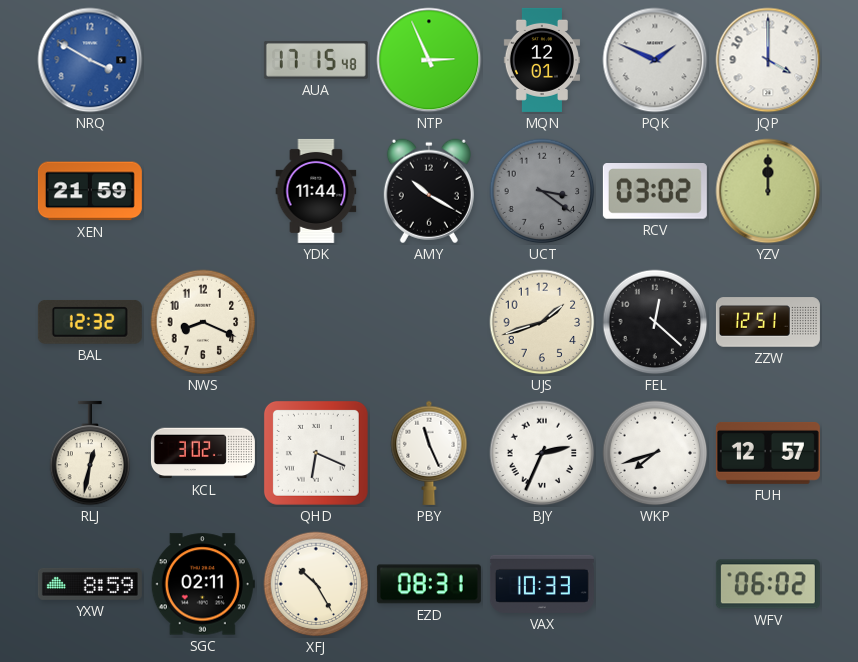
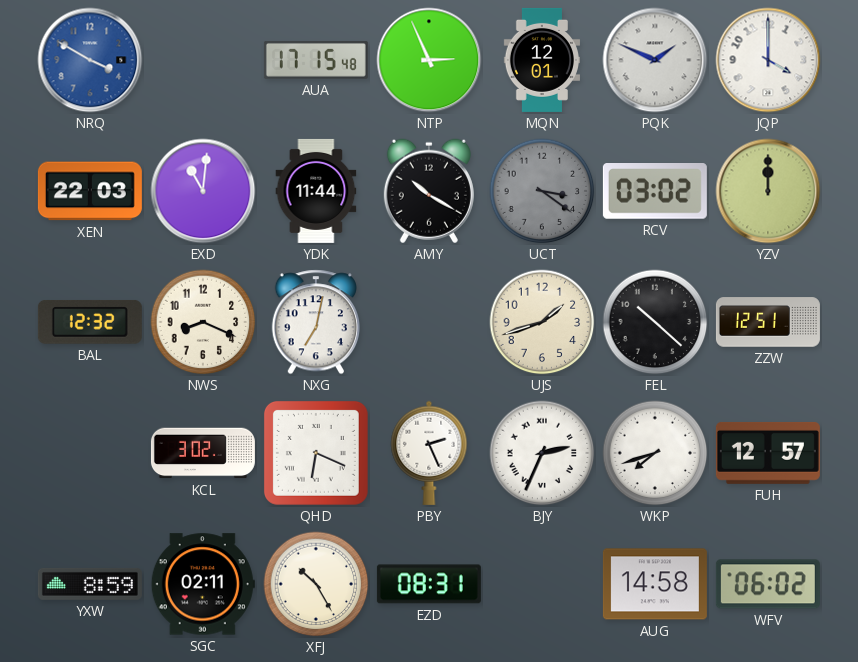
XEN: 21:59 -> 22:03 (90, 191)
EXD: none -> 11:01 (203, 191)
NXG: none -> 7:02 (315, 322)
FEL: 12:22 -> 10:22 (655, 322)
RLJ: 12:32 -> none (90, 453)
PBY: 11:26 -> 2:26 (429, 453)
VAX: 10:33 -> none (542, 584)
AUG: none -> 14:58 (655, 584)
